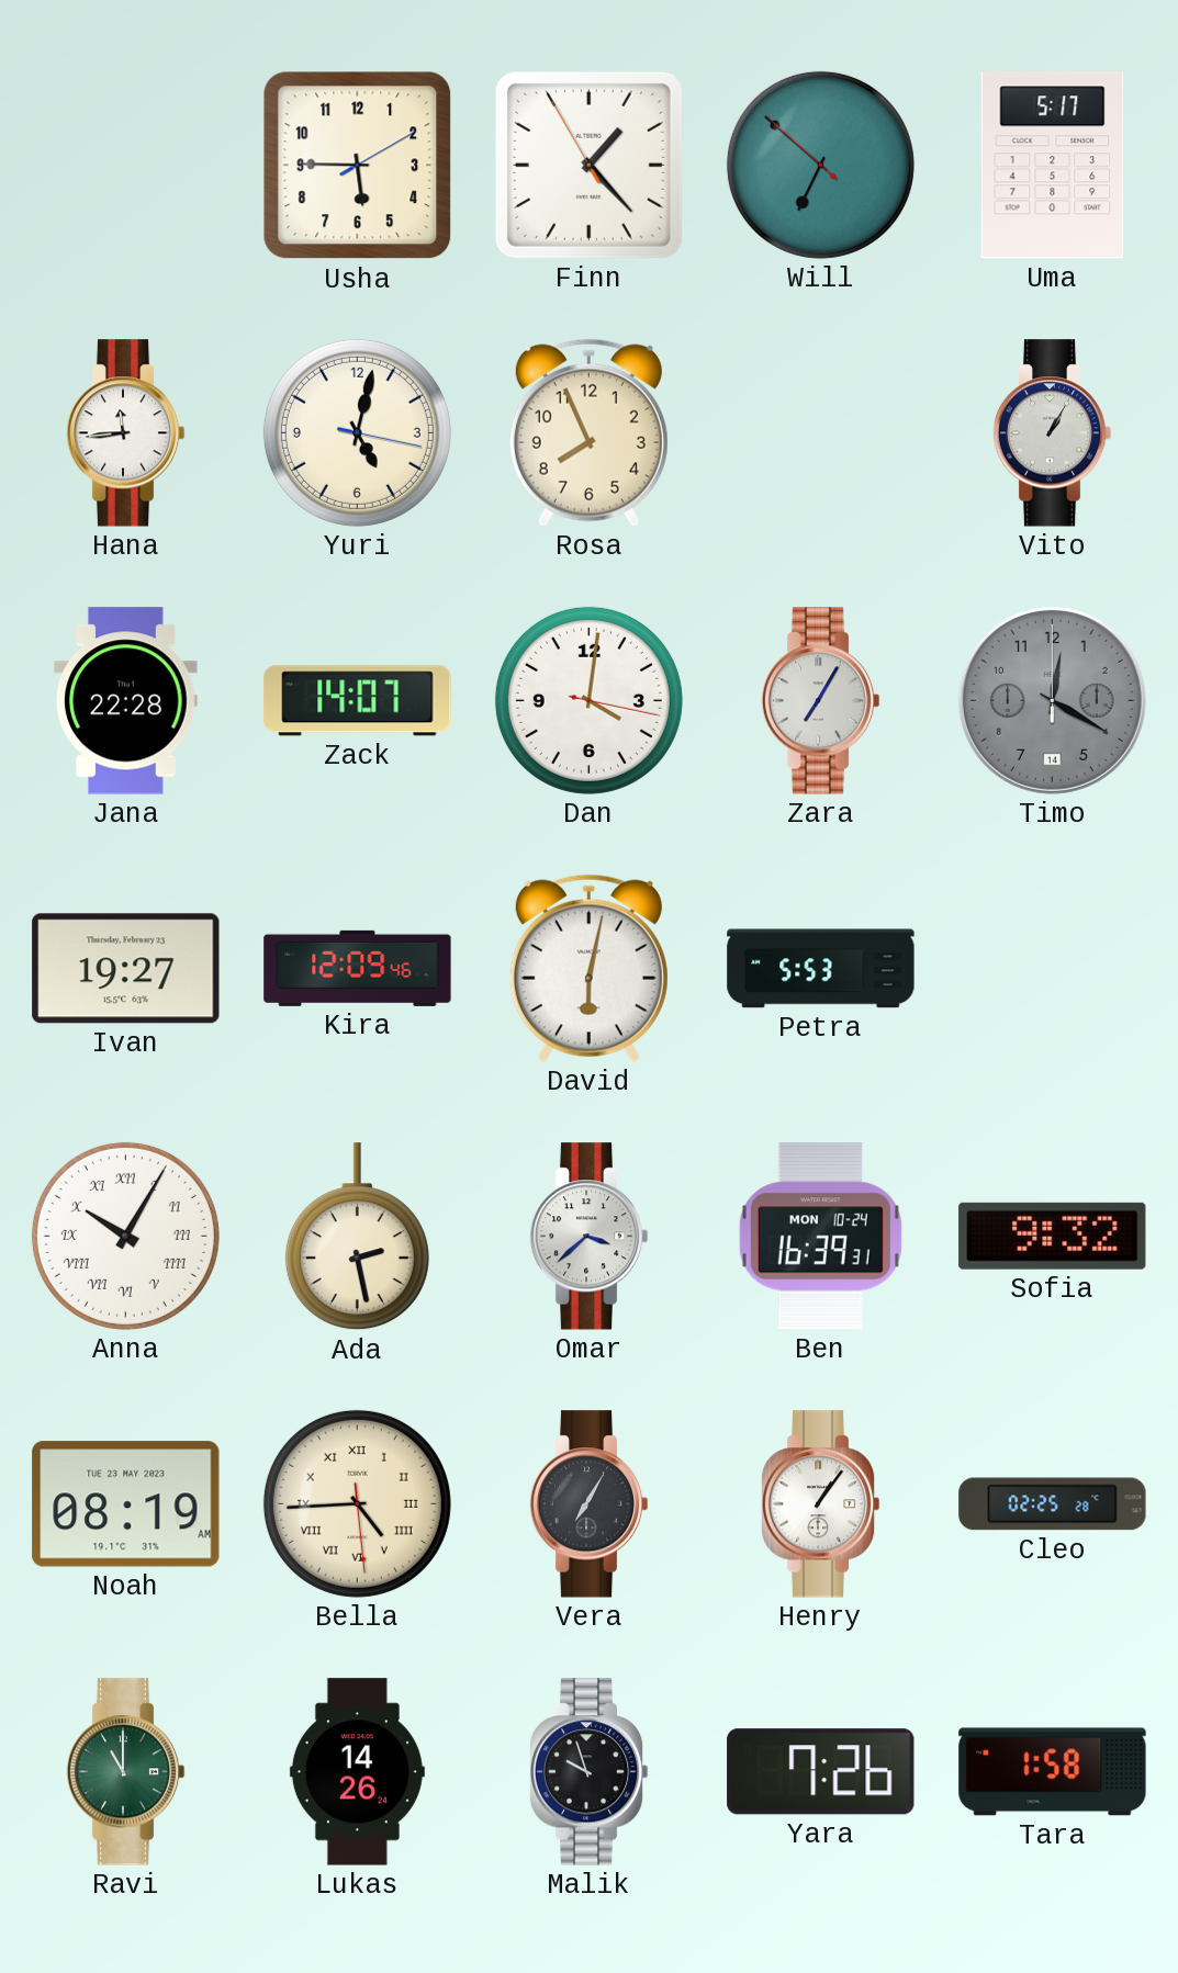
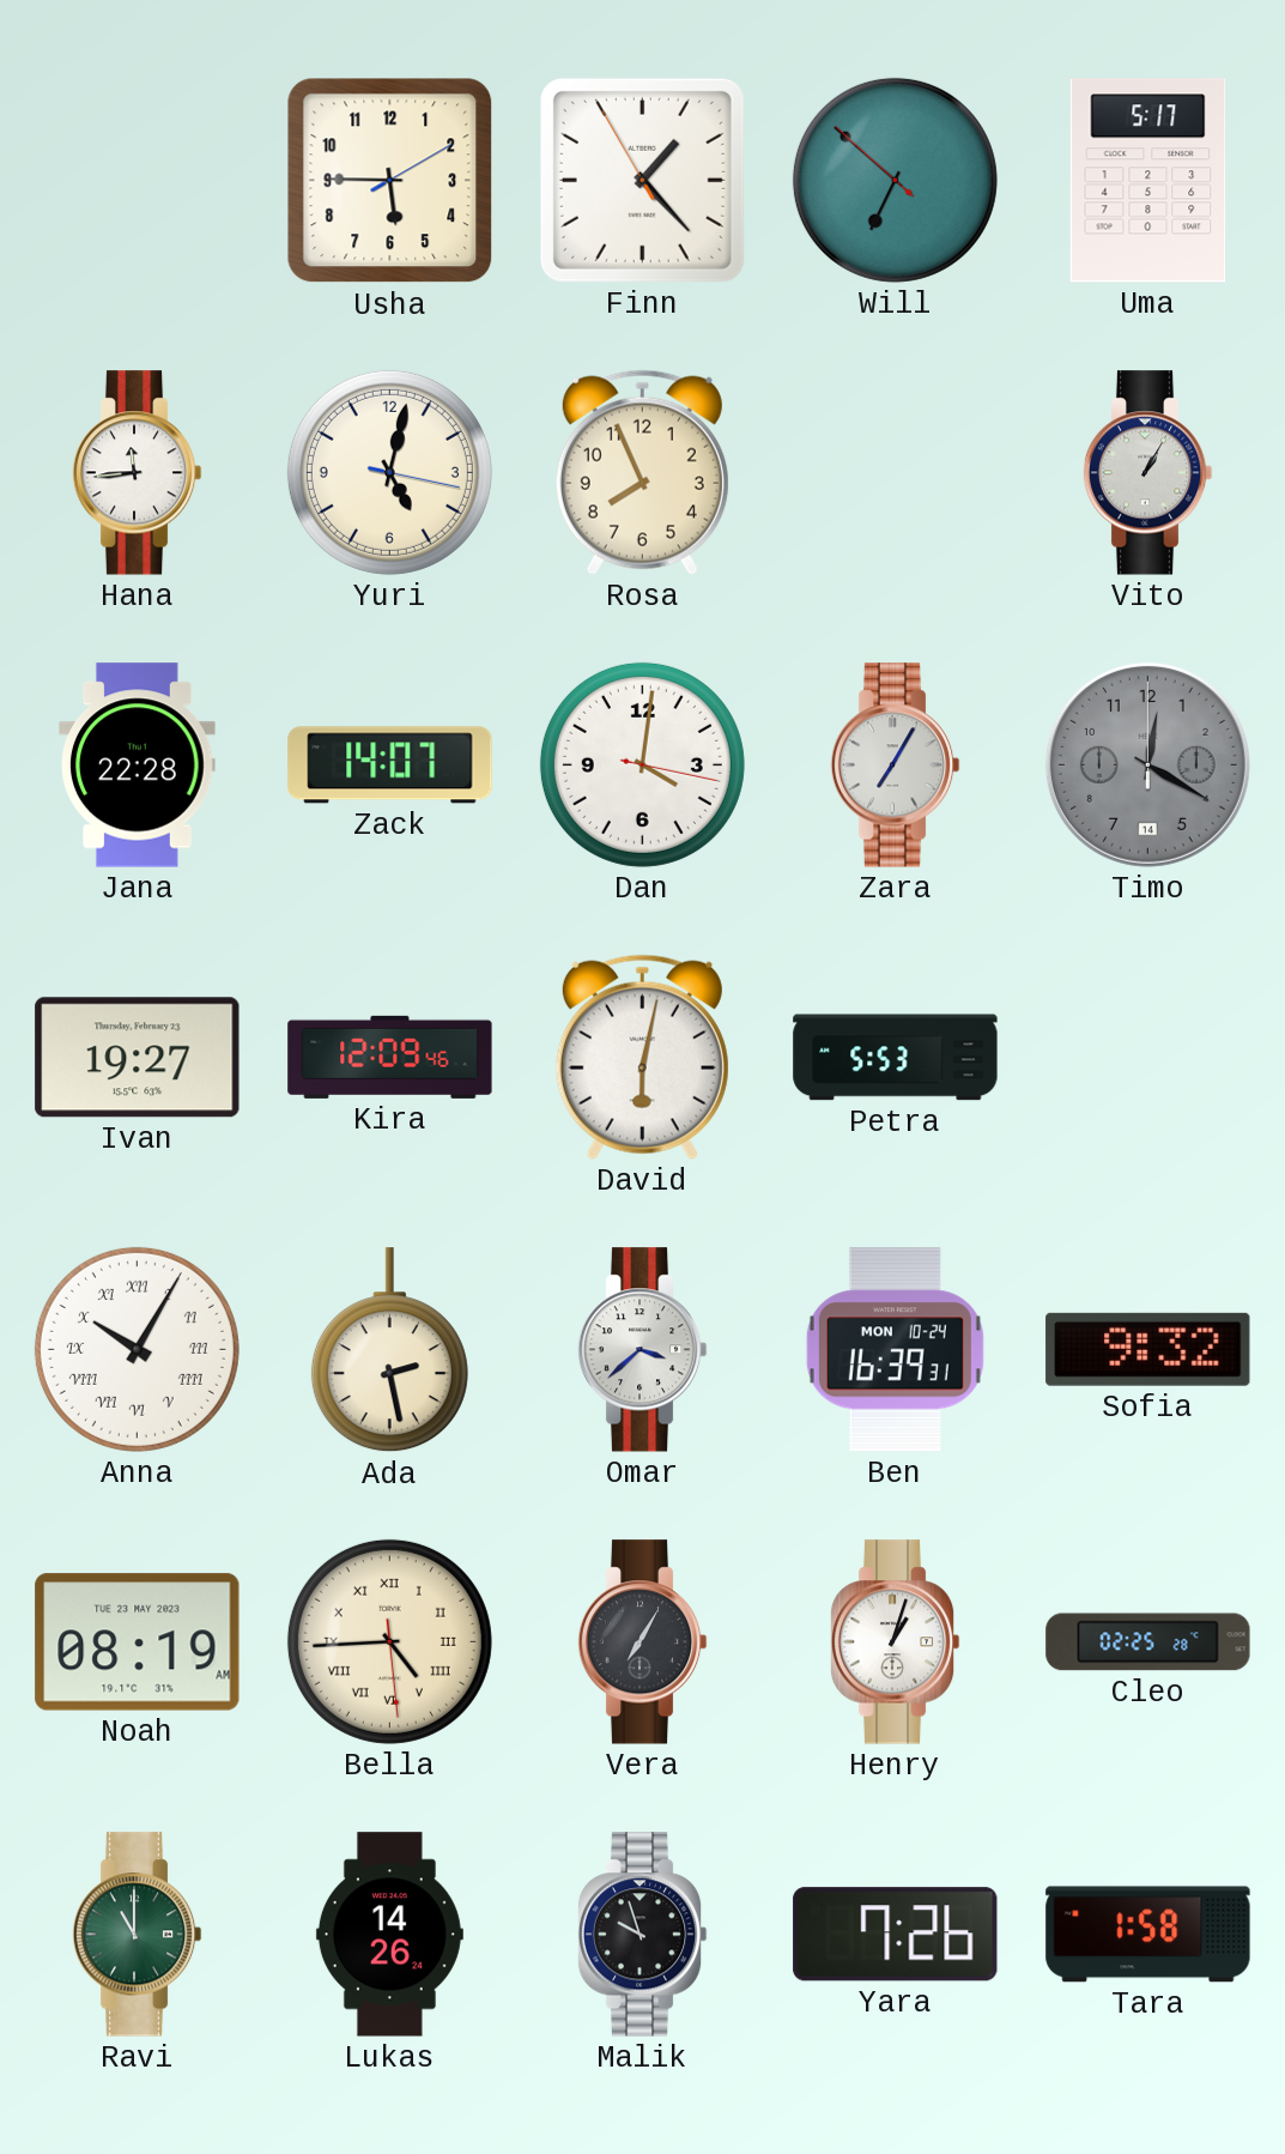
Henry: 1:06 -> 1:03 (895, 1642)
